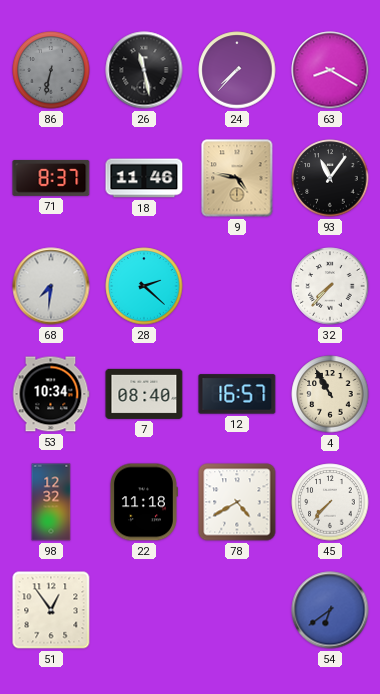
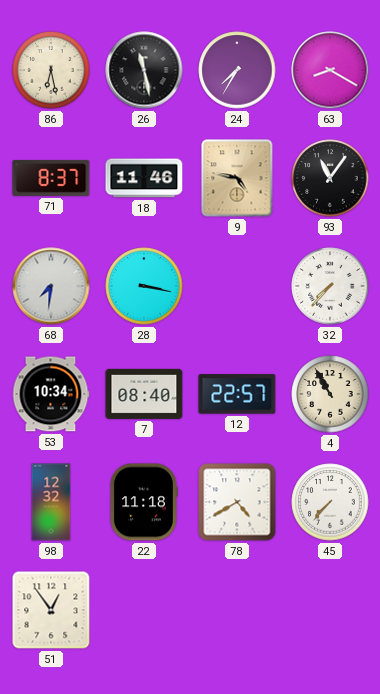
86: 6:32 -> 6:28 (51, 70)
86 dial: grey -> cream (51, 70)
24: 7:37 -> 7:35 (237, 70)
28: 2:22 -> 3:17 (144, 286)
12: 16:57 -> 22:57 (237, 394)
54: 6:39 -> none (330, 610)
